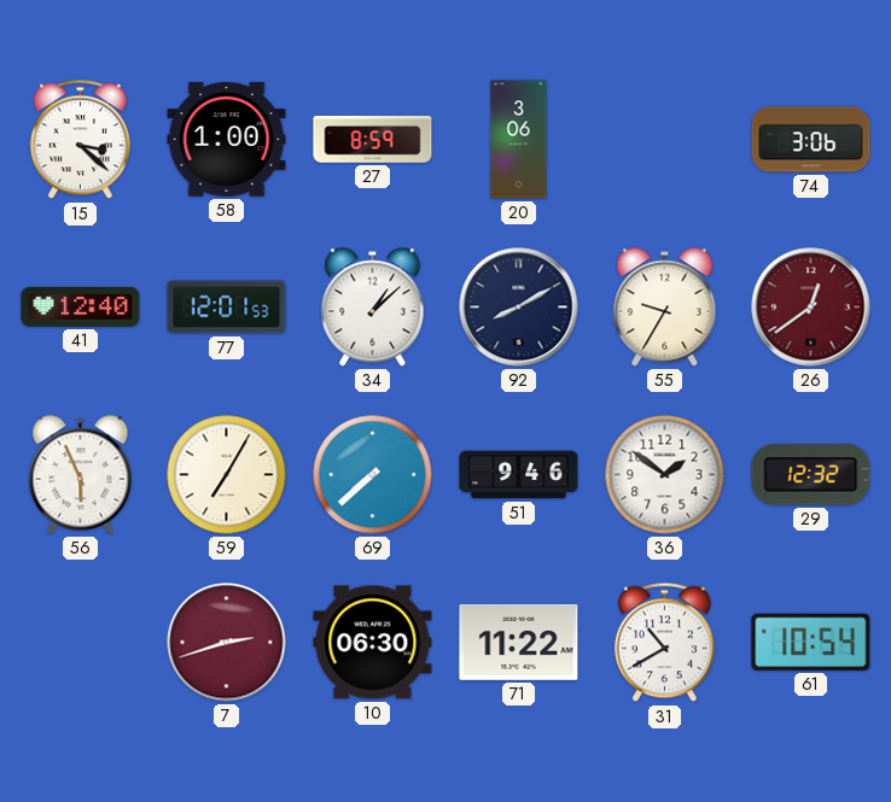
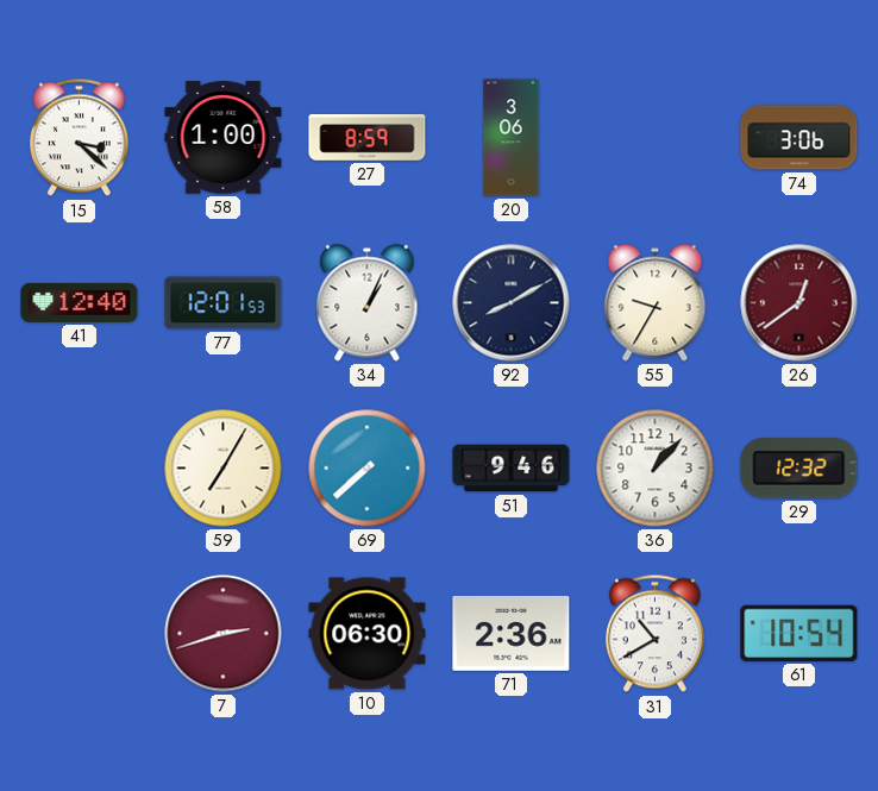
34: 1:08 -> 1:04 (368, 303)
56: 5:56 -> none (81, 475)
36: 1:51 -> 1:07 (656, 469)
71: 11:22 -> 2:36 (512, 633)
